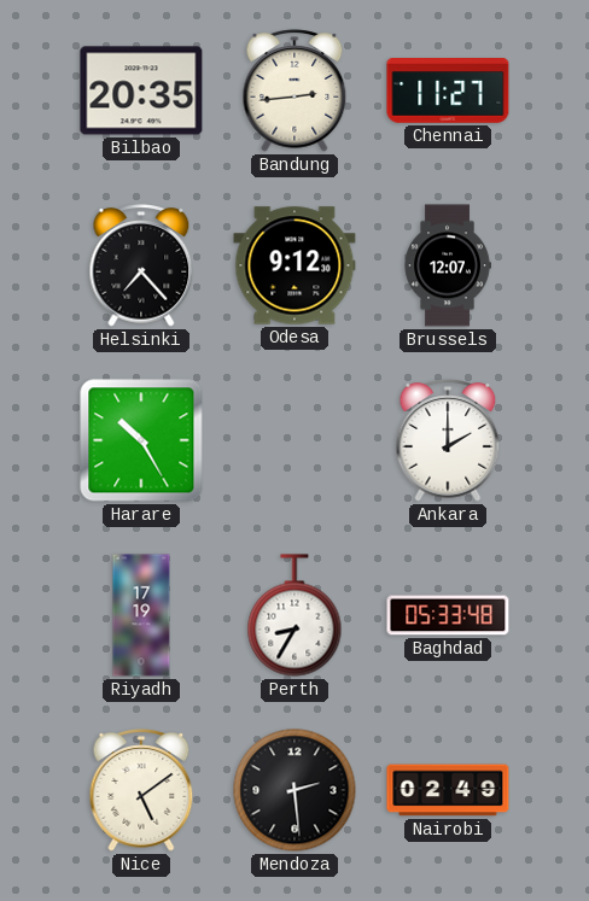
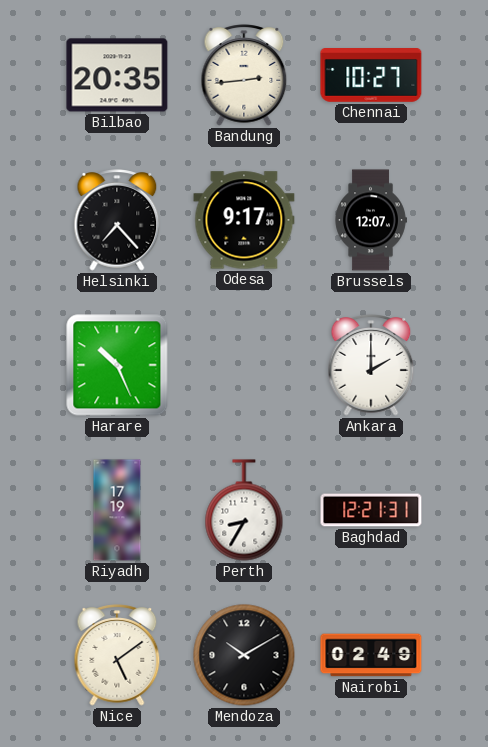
Chennai: 11:27 -> 10:27 (371, 76)
Odesa: 9:12 -> 9:17 (244, 220)
Harare: 10:25 -> 10:26 (117, 365)
Baghdad: 05:33 -> 12:21 (371, 510)
Mendoza: 2:29 -> 10:10 (244, 655)
